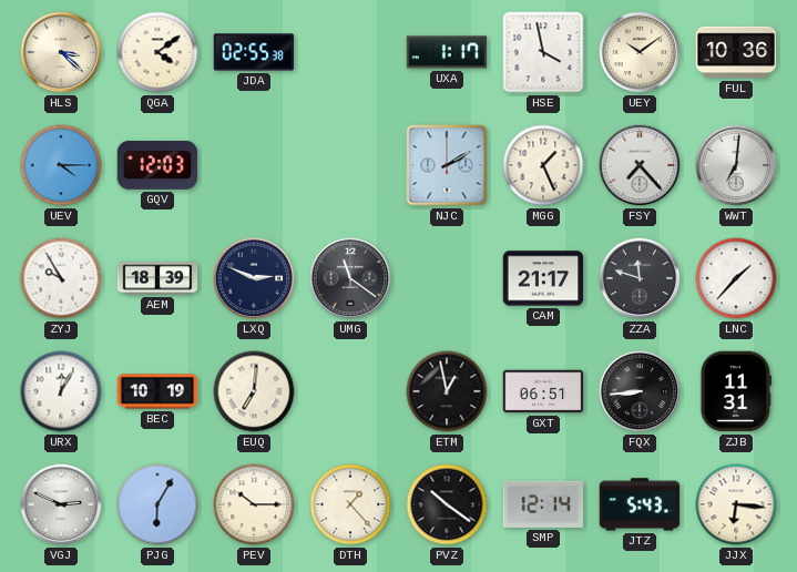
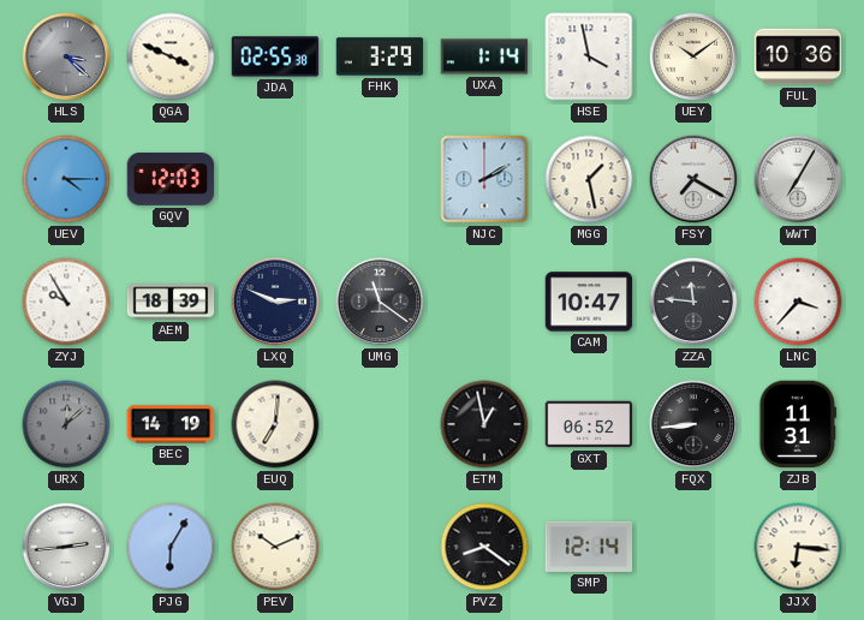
HLS dial: cream -> grey (66, 56)
QGA: 4:09 -> 3:49 (171, 56)
FHK: none -> 3:29 (380, 56)
UXA: 1:17 -> 1:14 (484, 56)
MGG: 1:26 -> 1:28 (589, 179)
FSY: 7:23 -> 7:20 (693, 179)
WWT: 7:01 -> 7:05 (798, 179)
CAM: 21:17 -> 10:47 (589, 302)
ZZA: 11:48 -> 11:46 (693, 302)
LNC: 1:37 -> 3:37 (798, 302)
URX: 12:05 -> 12:08 (66, 424)
URX dial: white -> grey (66, 424)
BEC: 10:19 -> 14:19 (171, 424)
GXT: 06:51 -> 06:52 (589, 424)
VGJ: 2:49 -> 2:44 (66, 547)
PEV: 10:15 -> 10:11 (275, 547)
DTH: 1:23 -> none (350, 504)
PVZ: 10:21 -> 8:21 (484, 547)
JTZ: 5:43 -> none (640, 504)
